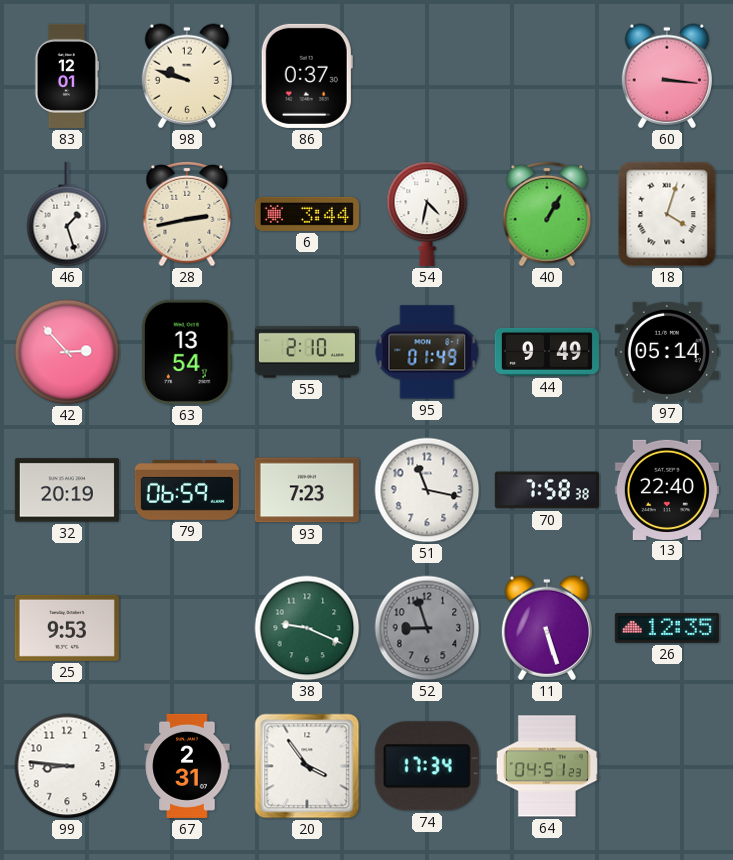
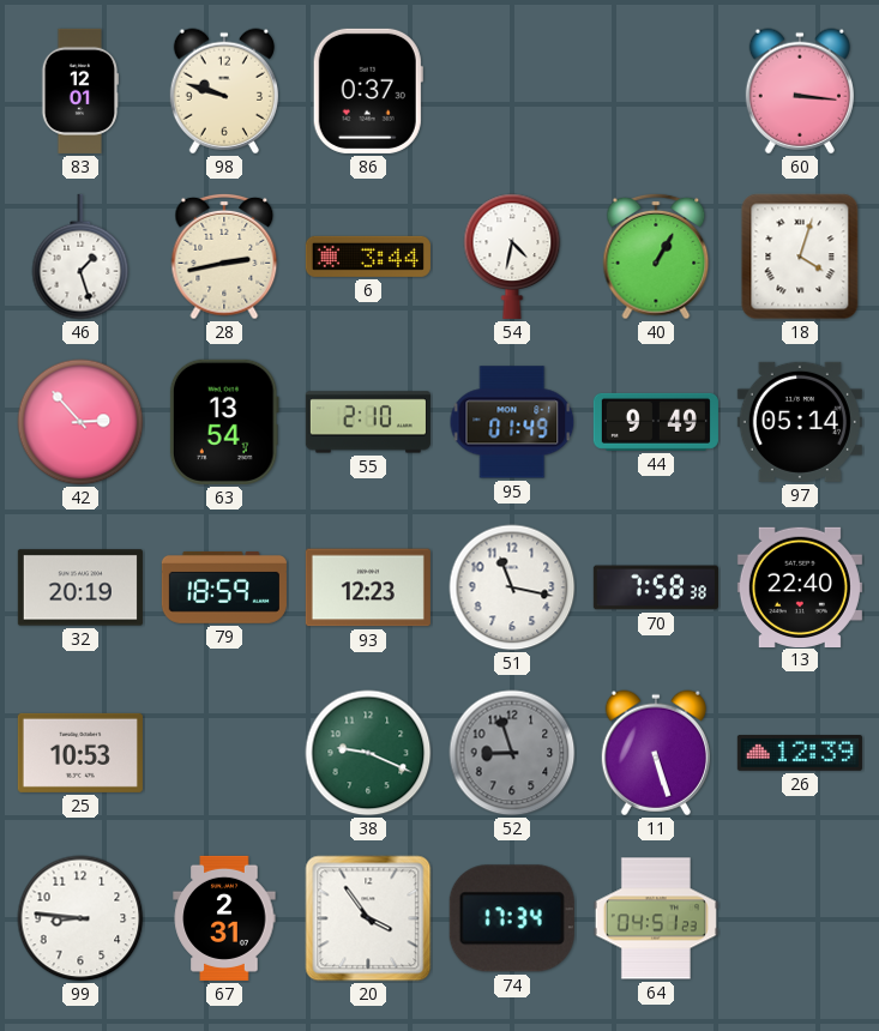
79: 06:59 -> 18:59 (224, 587)
93: 7:23 -> 12:23 (368, 587)
25: 9:53 -> 10:53 (80, 753)
26: 12:35 -> 12:39 (800, 754)
